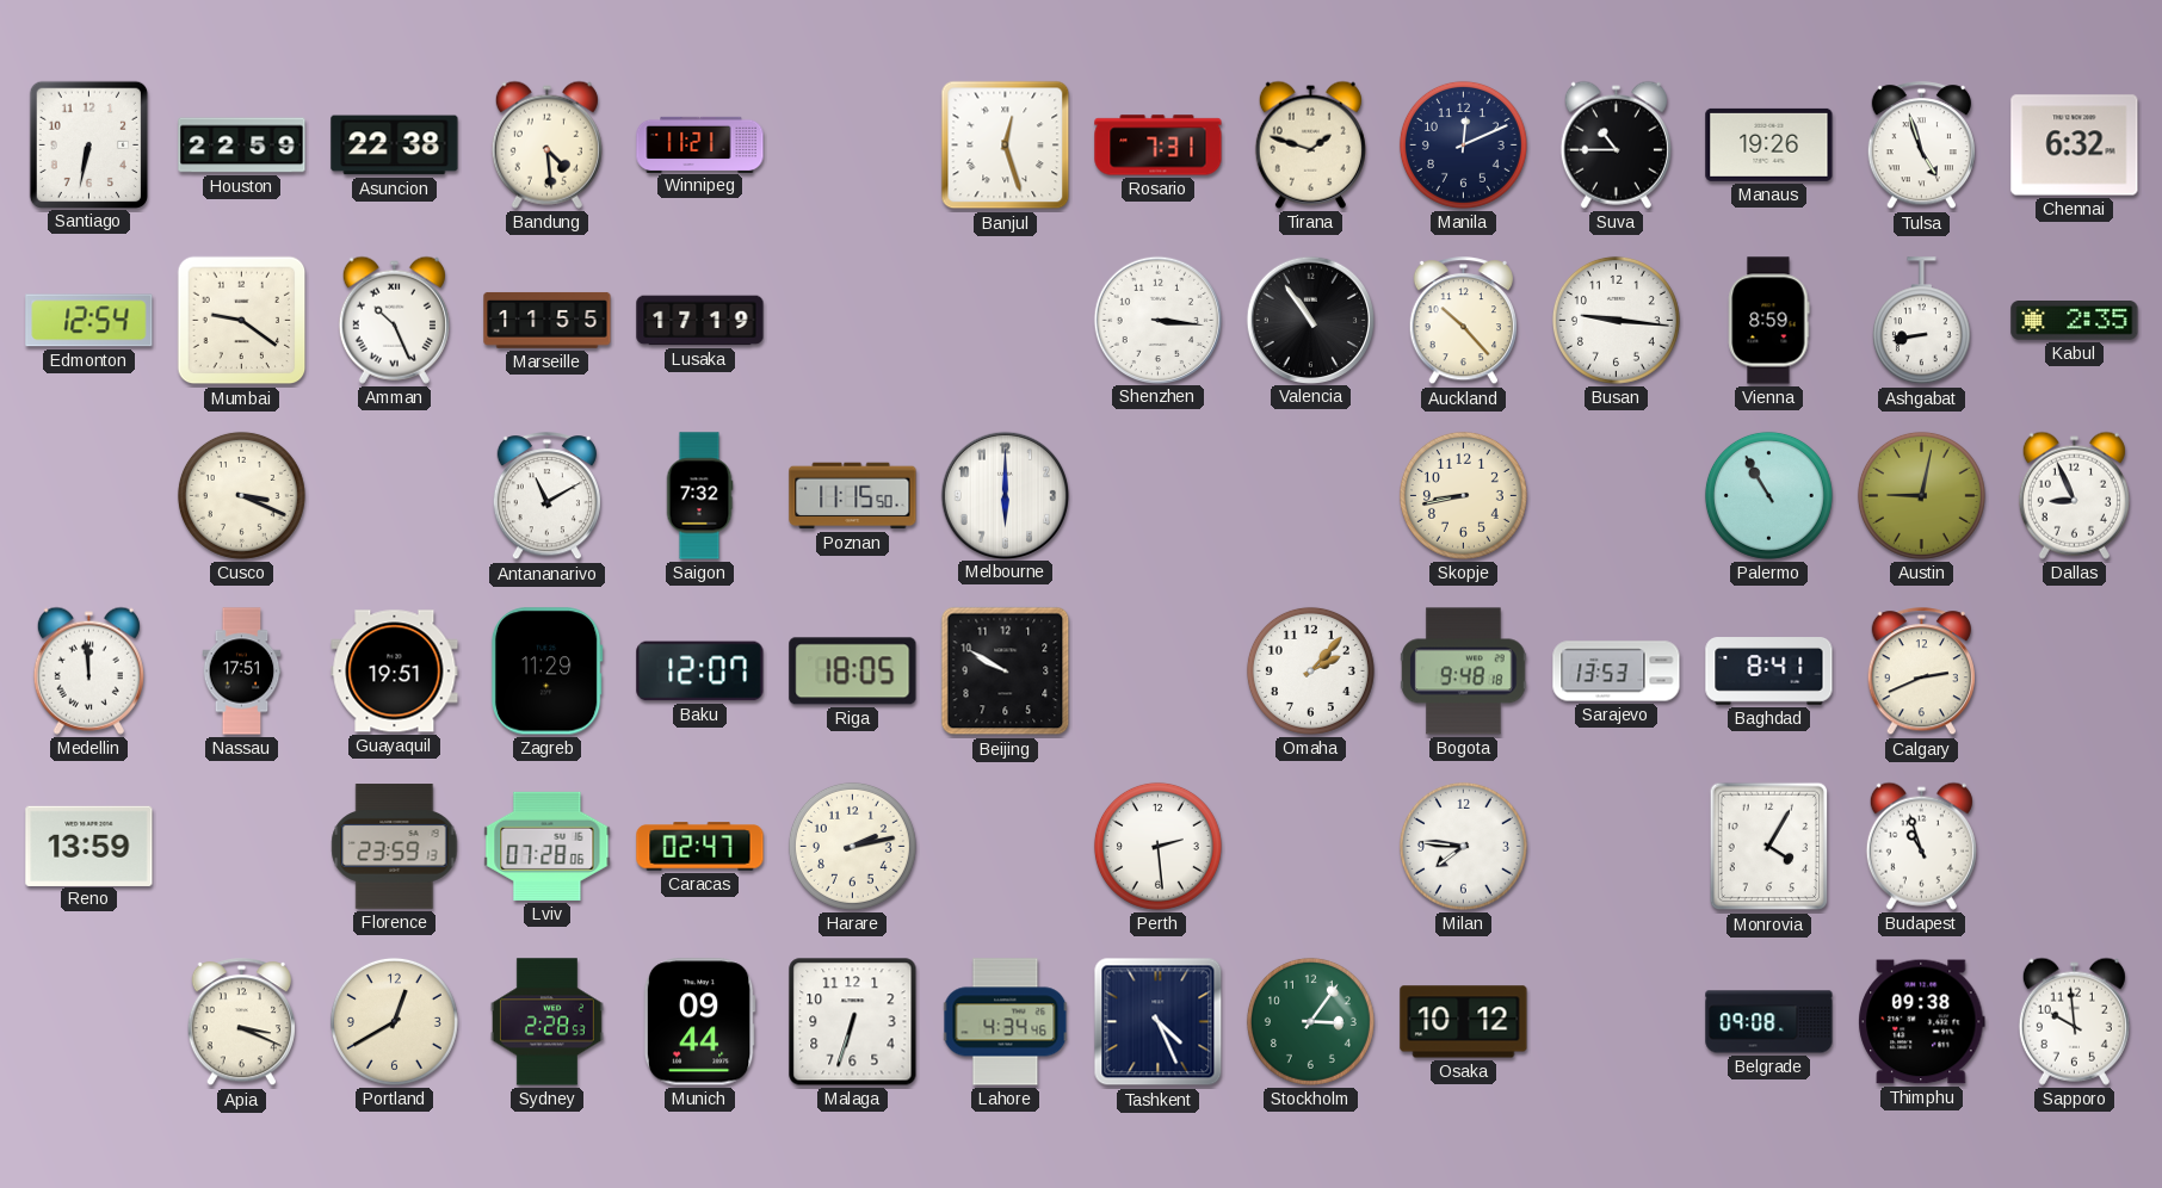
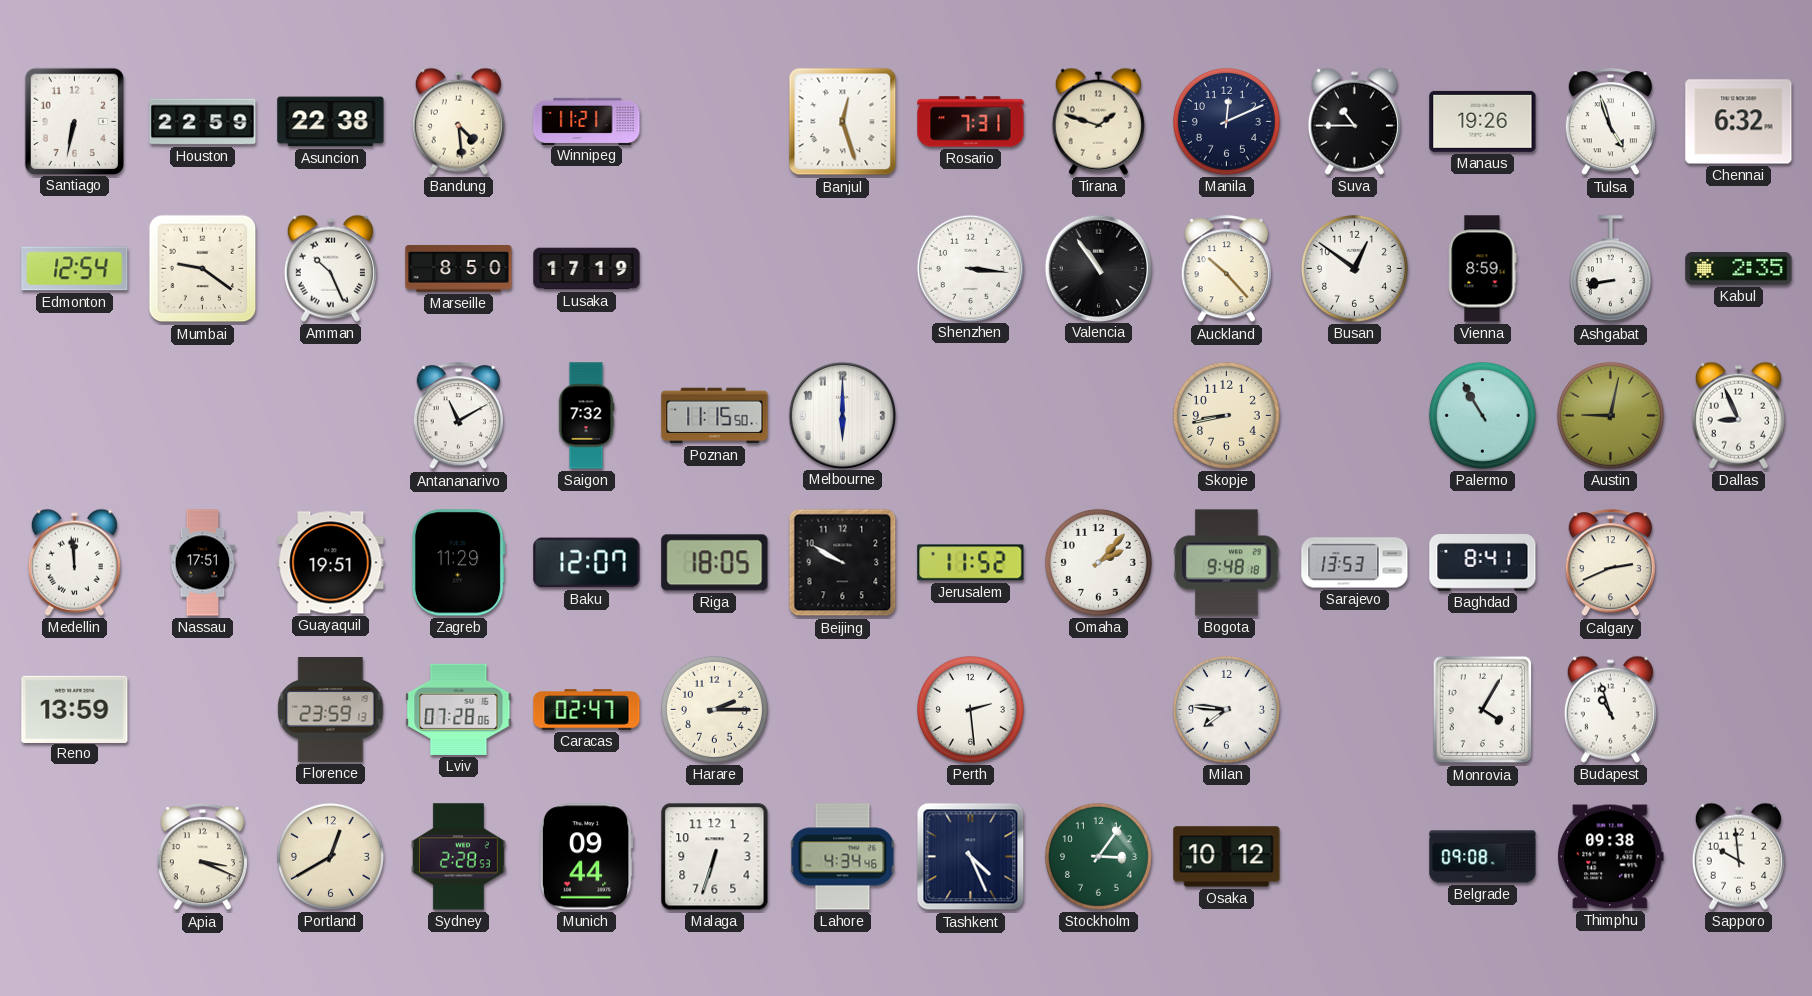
Marseille: 11:55 -> 8:50 (459, 268)
Busan: 9:16 -> 12:51 (1354, 268)
Cusco: 3:19 -> none (241, 495)
Jerusalem: none -> 11:52 (971, 563)
Harare: 2:13 -> 2:15 (714, 709)
